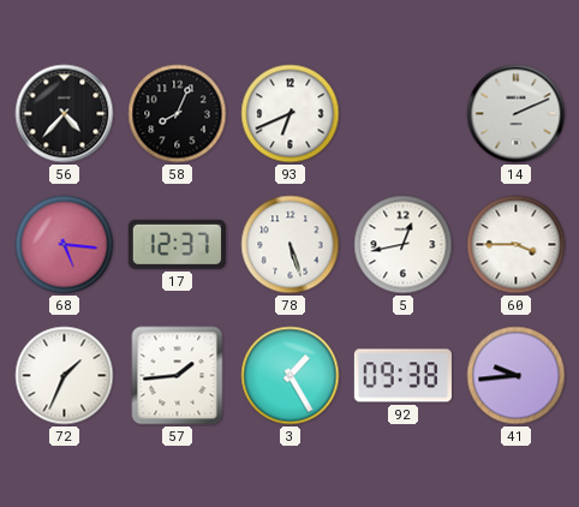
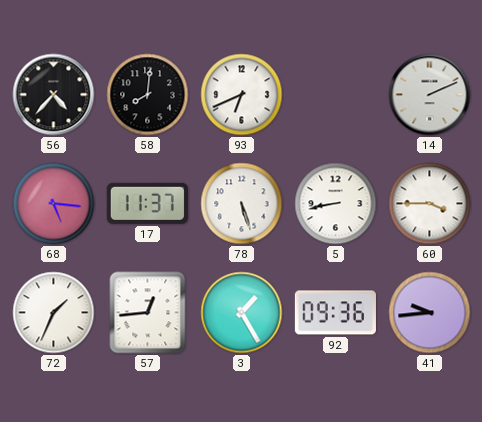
58: 8:04 -> 8:01 (148, 95)
17: 12:37 -> 11:37 (147, 203)
5: 12:43 -> 8:43 (336, 204)
57: 1:44 -> 12:44 (148, 313)
92: 09:38 -> 09:36 (335, 313)
